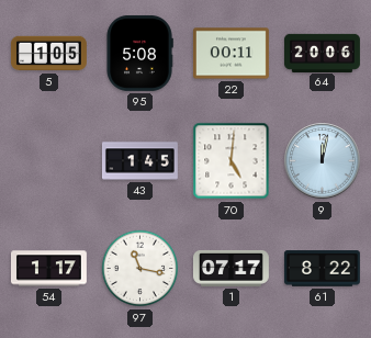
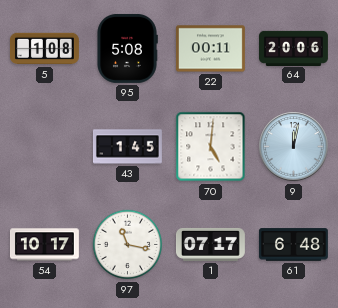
5: 1:05 -> 1:08 (44, 49)
54: 1:17 -> 10:17 (44, 245)
61: 8:22 -> 6:48 (293, 245)
